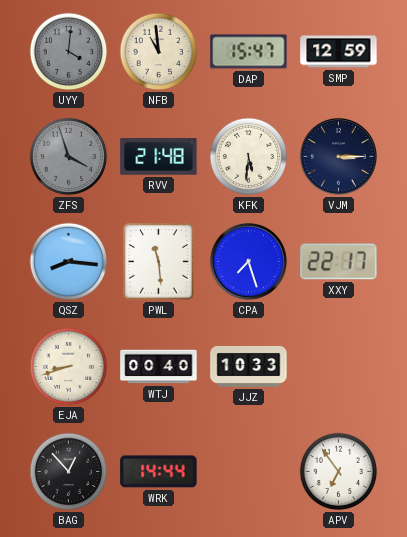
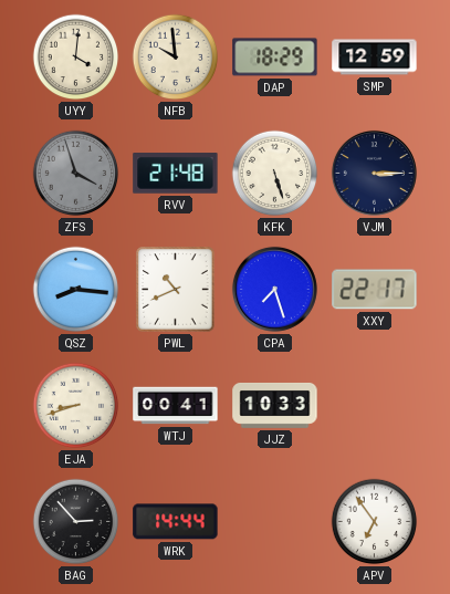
UYY dial: grey -> cream (76, 58)
NFB: 10:59 -> 9:59 (176, 58)
DAP: 15:47 -> 18:29 (275, 58)
KFK: 5:31 -> 5:27 (275, 174)
PWL: 11:29 -> 10:41 (176, 290)
WTJ: 00:40 -> 00:41 (176, 406)
BAG: 12:53 -> 2:53 (76, 522)
